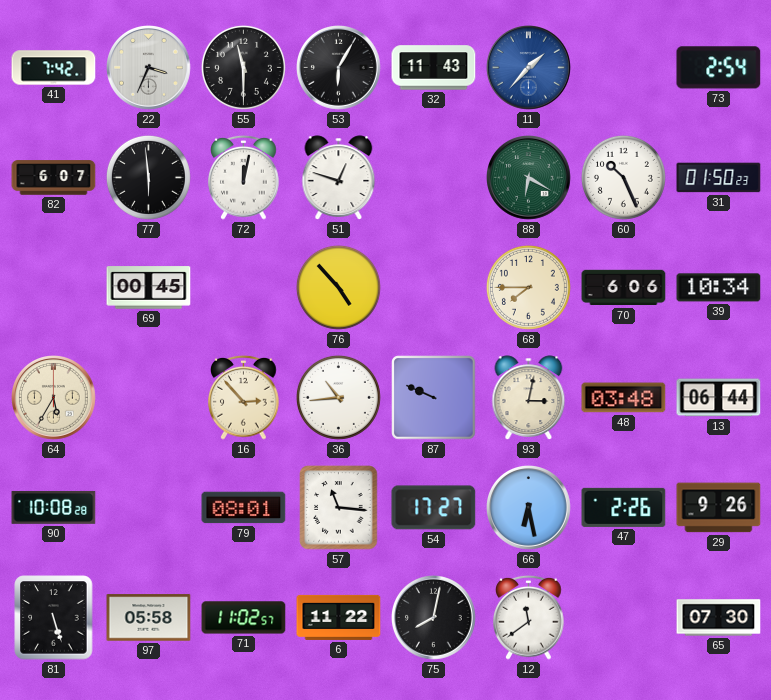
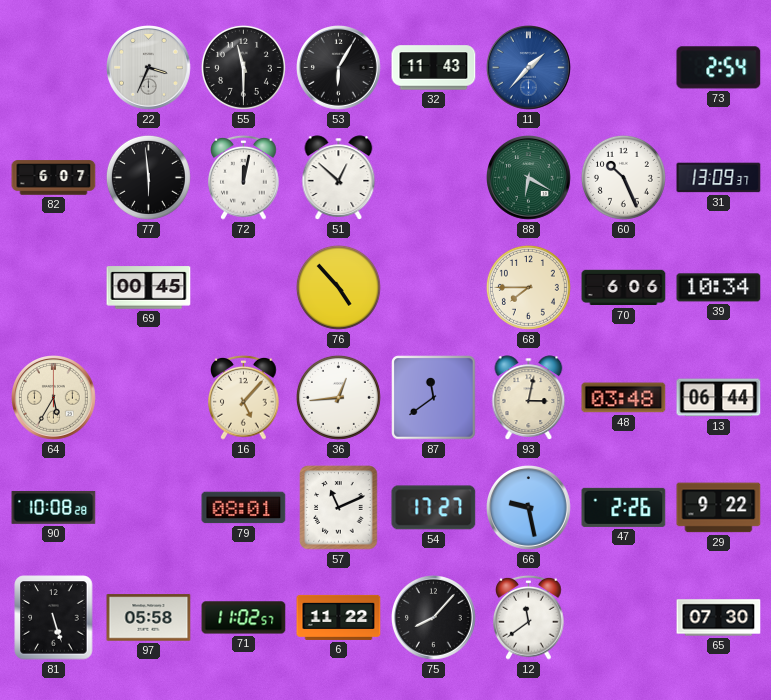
41: 7:42 -> none (54, 68)
51: 12:48 -> 12:52 (339, 178)
31: 01:50 -> 13:09 (719, 178)
16: 2:53 -> 5:07 (244, 397)
36: 10:44 -> 12:44 (338, 397)
87: 9:49 -> 11:39 (434, 398)
57: 11:16 -> 11:11 (339, 508)
66: 6:28 -> 9:28 (529, 508)
29: 9:26 -> 9:22 (719, 508)
75: 8:02 -> 8:07 (434, 618)
